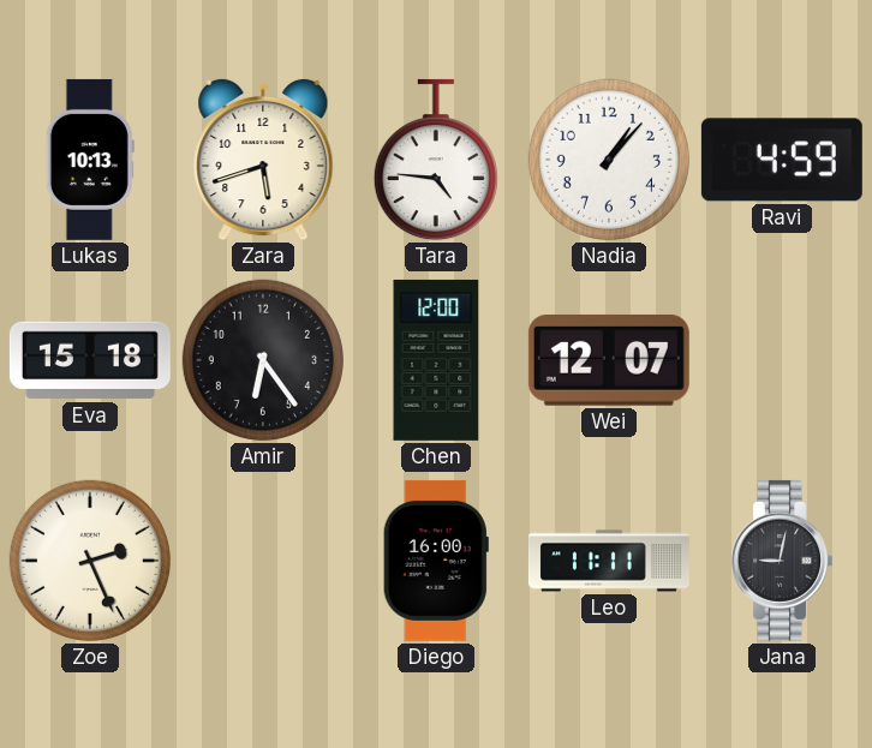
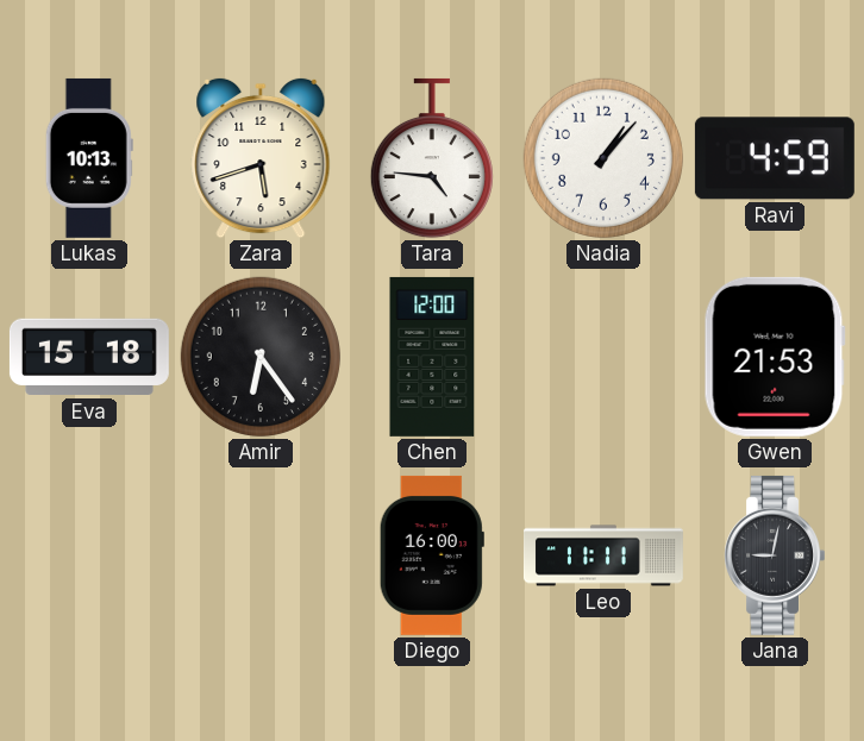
Wei: 12:07 -> none (609, 360)
Gwen: none -> 21:53 (775, 357)
Zoe: 2:26 -> none (90, 561)
